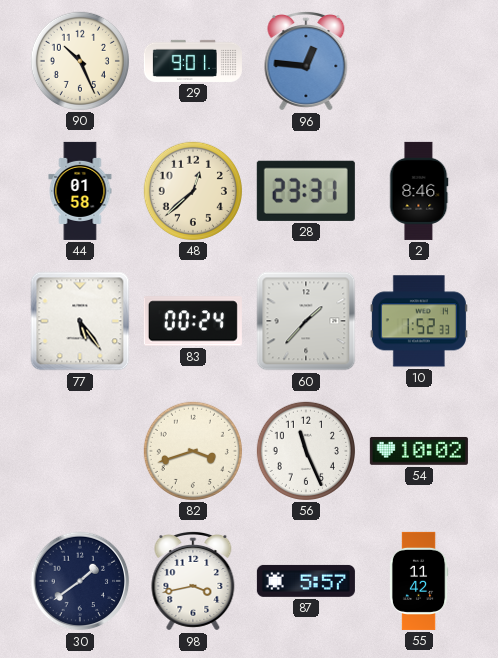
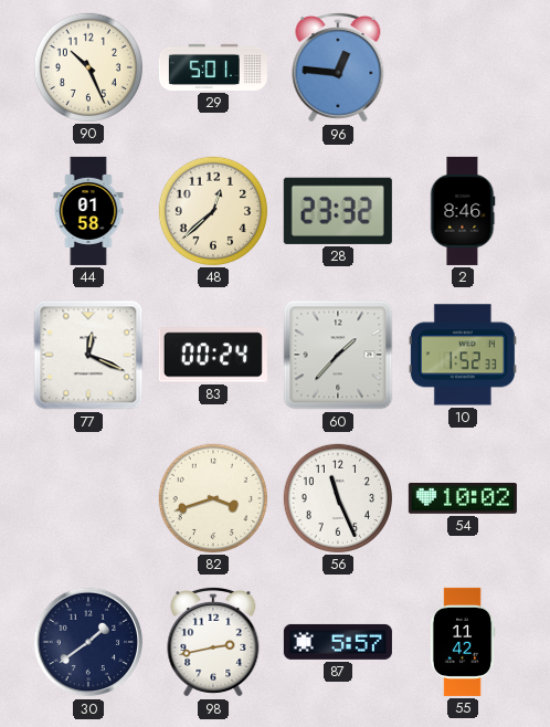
29: 9:01 -> 5:01 (213, 67)
28: 23:31 -> 23:32 (338, 211)
77: 5:24 -> 12:19 (88, 355)
98: 3:43 -> 2:43 (213, 642)
